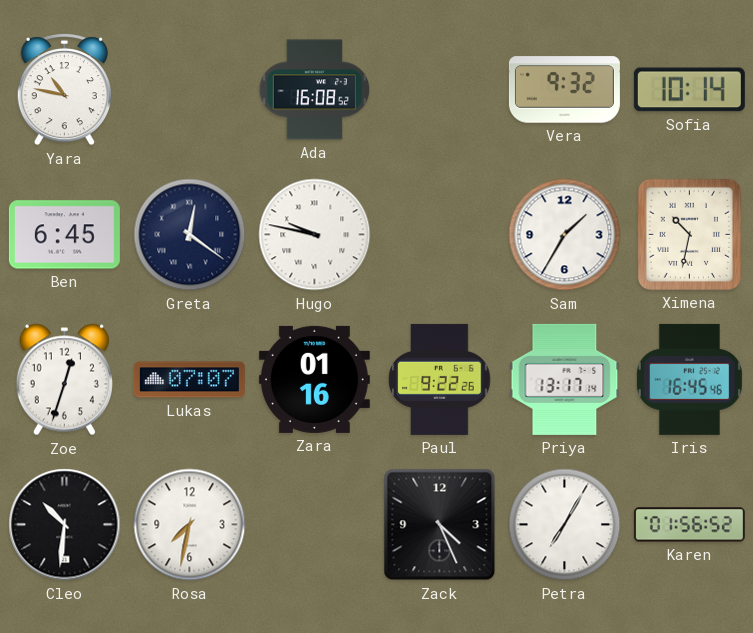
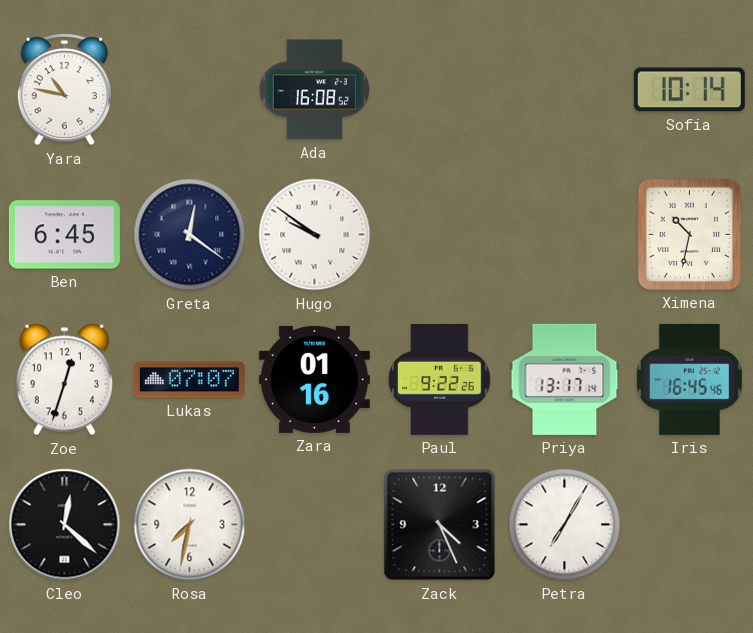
Vera: 9:32 -> none (564, 90)
Hugo: 9:47 -> 9:51 (315, 235)
Sam: 1:35 -> none (565, 235)
Cleo: 10:31 -> 12:22 (65, 525)
Karen: 01:56 -> none (689, 525)
